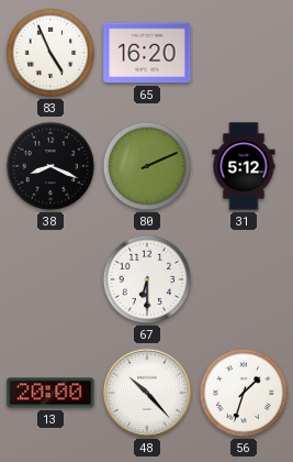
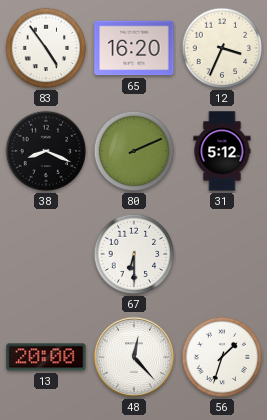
83: 4:56 -> 4:54 (46, 48)
12: none -> 3:34 (222, 48)
48: 10:23 -> 12:23 (134, 357)
